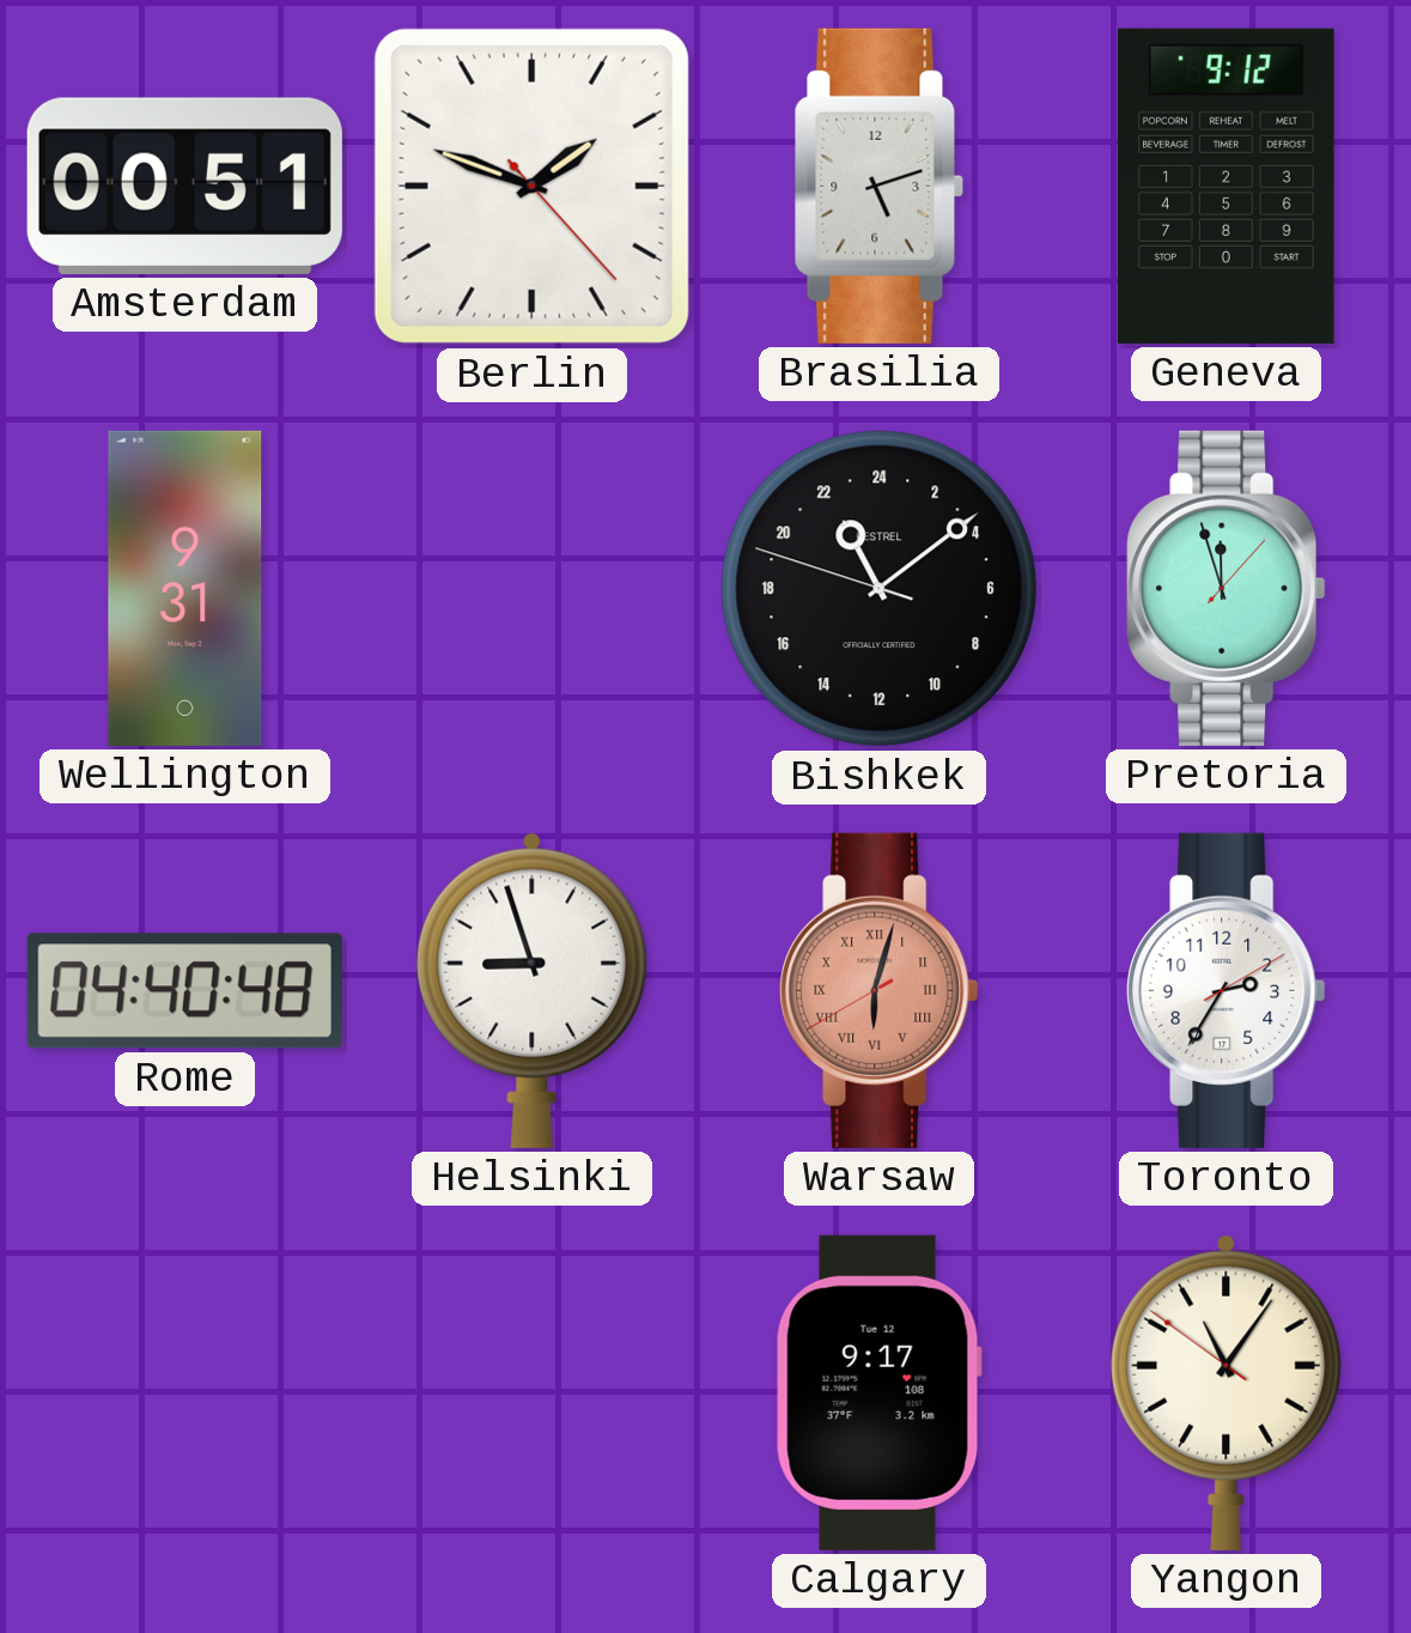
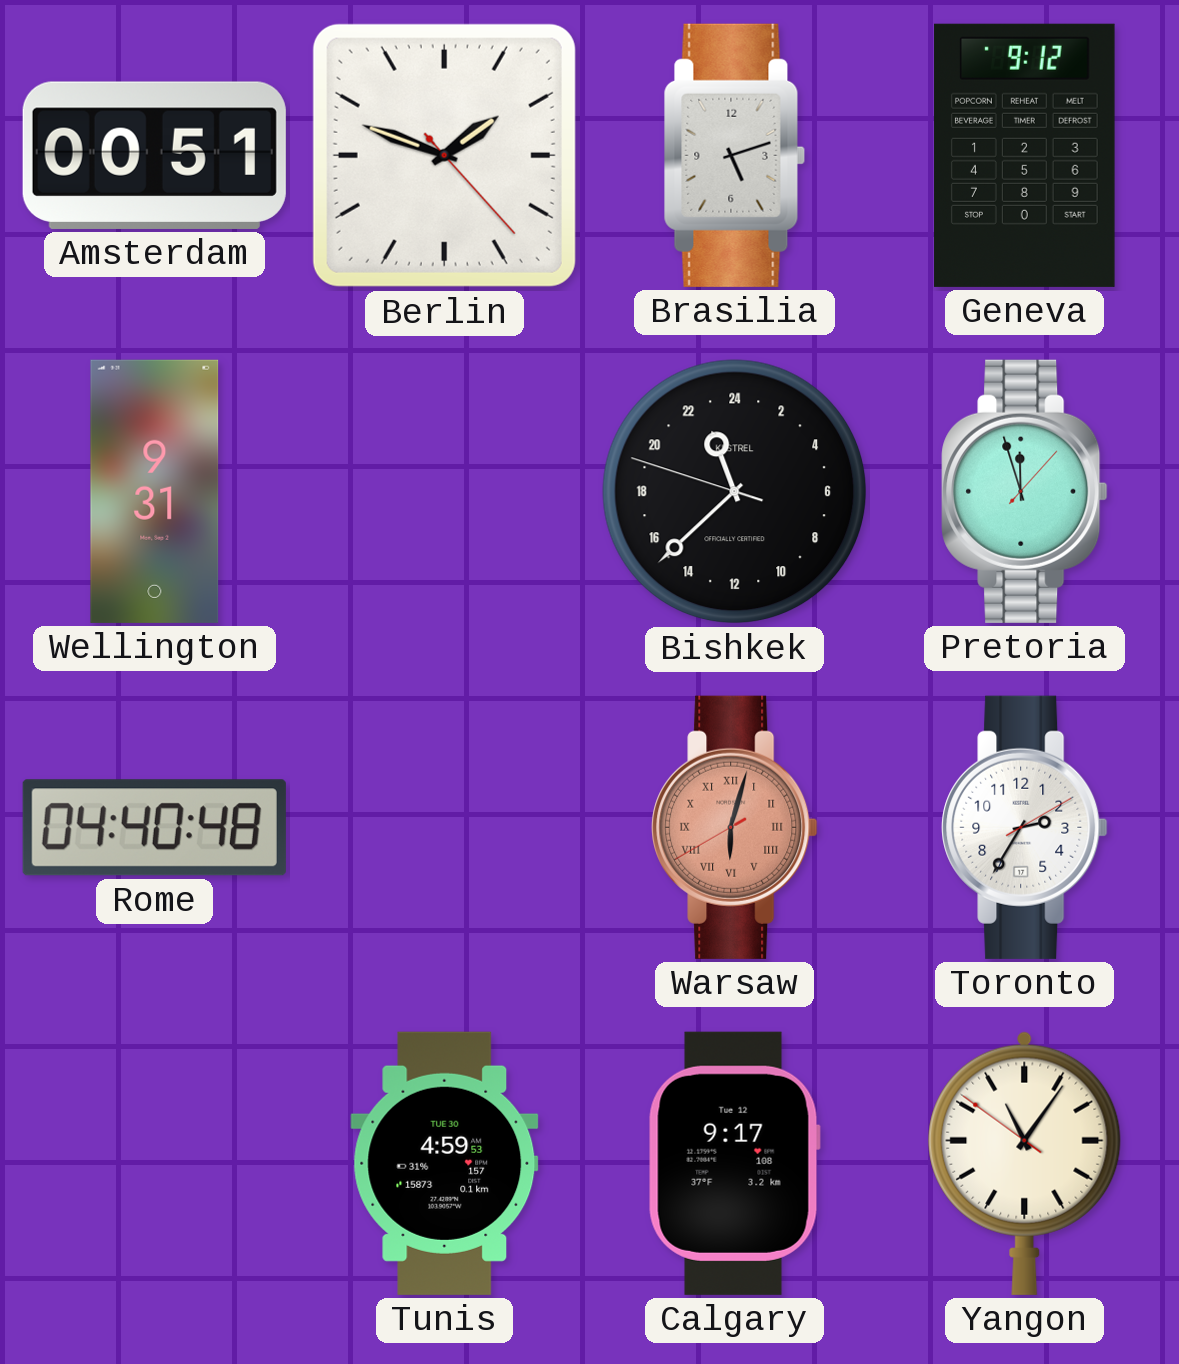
Bishkek: 22:08 -> 22:37 (735, 492)
Helsinki: 8:57 -> none (533, 990)
Tunis: none -> 4:59 (445, 1163)
